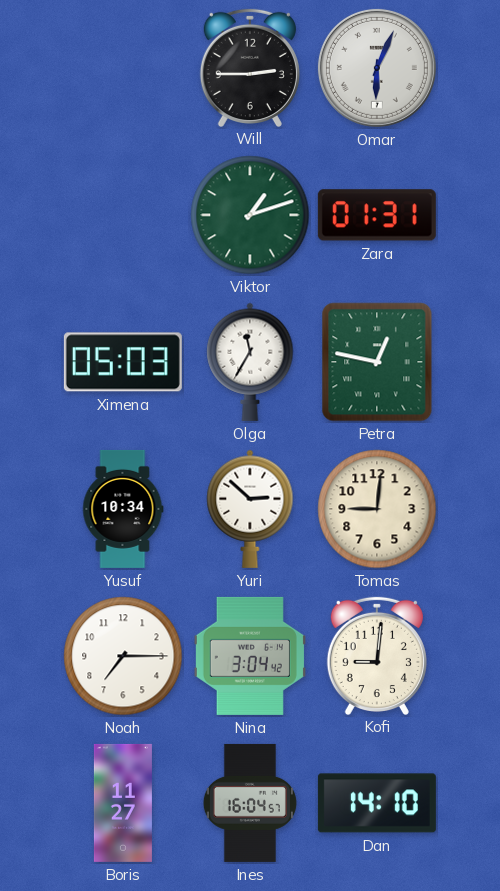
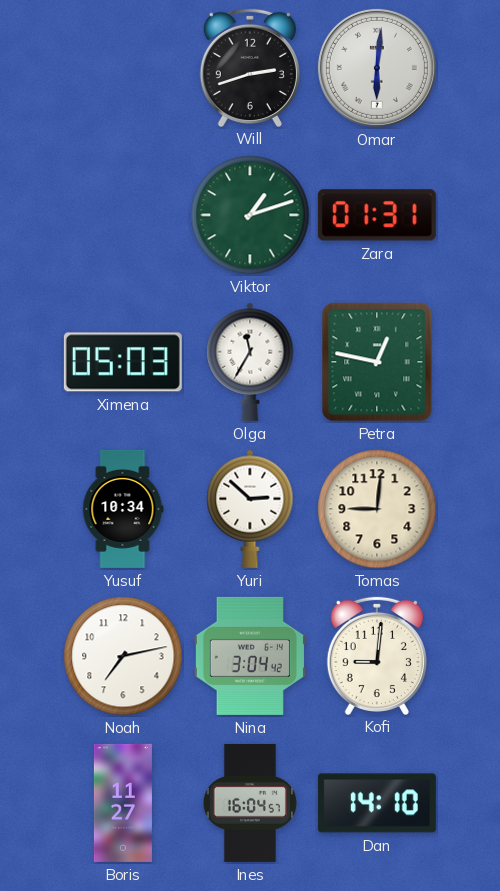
Will: 2:45 -> 2:42 (250, 67)
Omar: 6:04 -> 6:01 (377, 68)
Noah: 7:15 -> 7:13 (123, 656)
